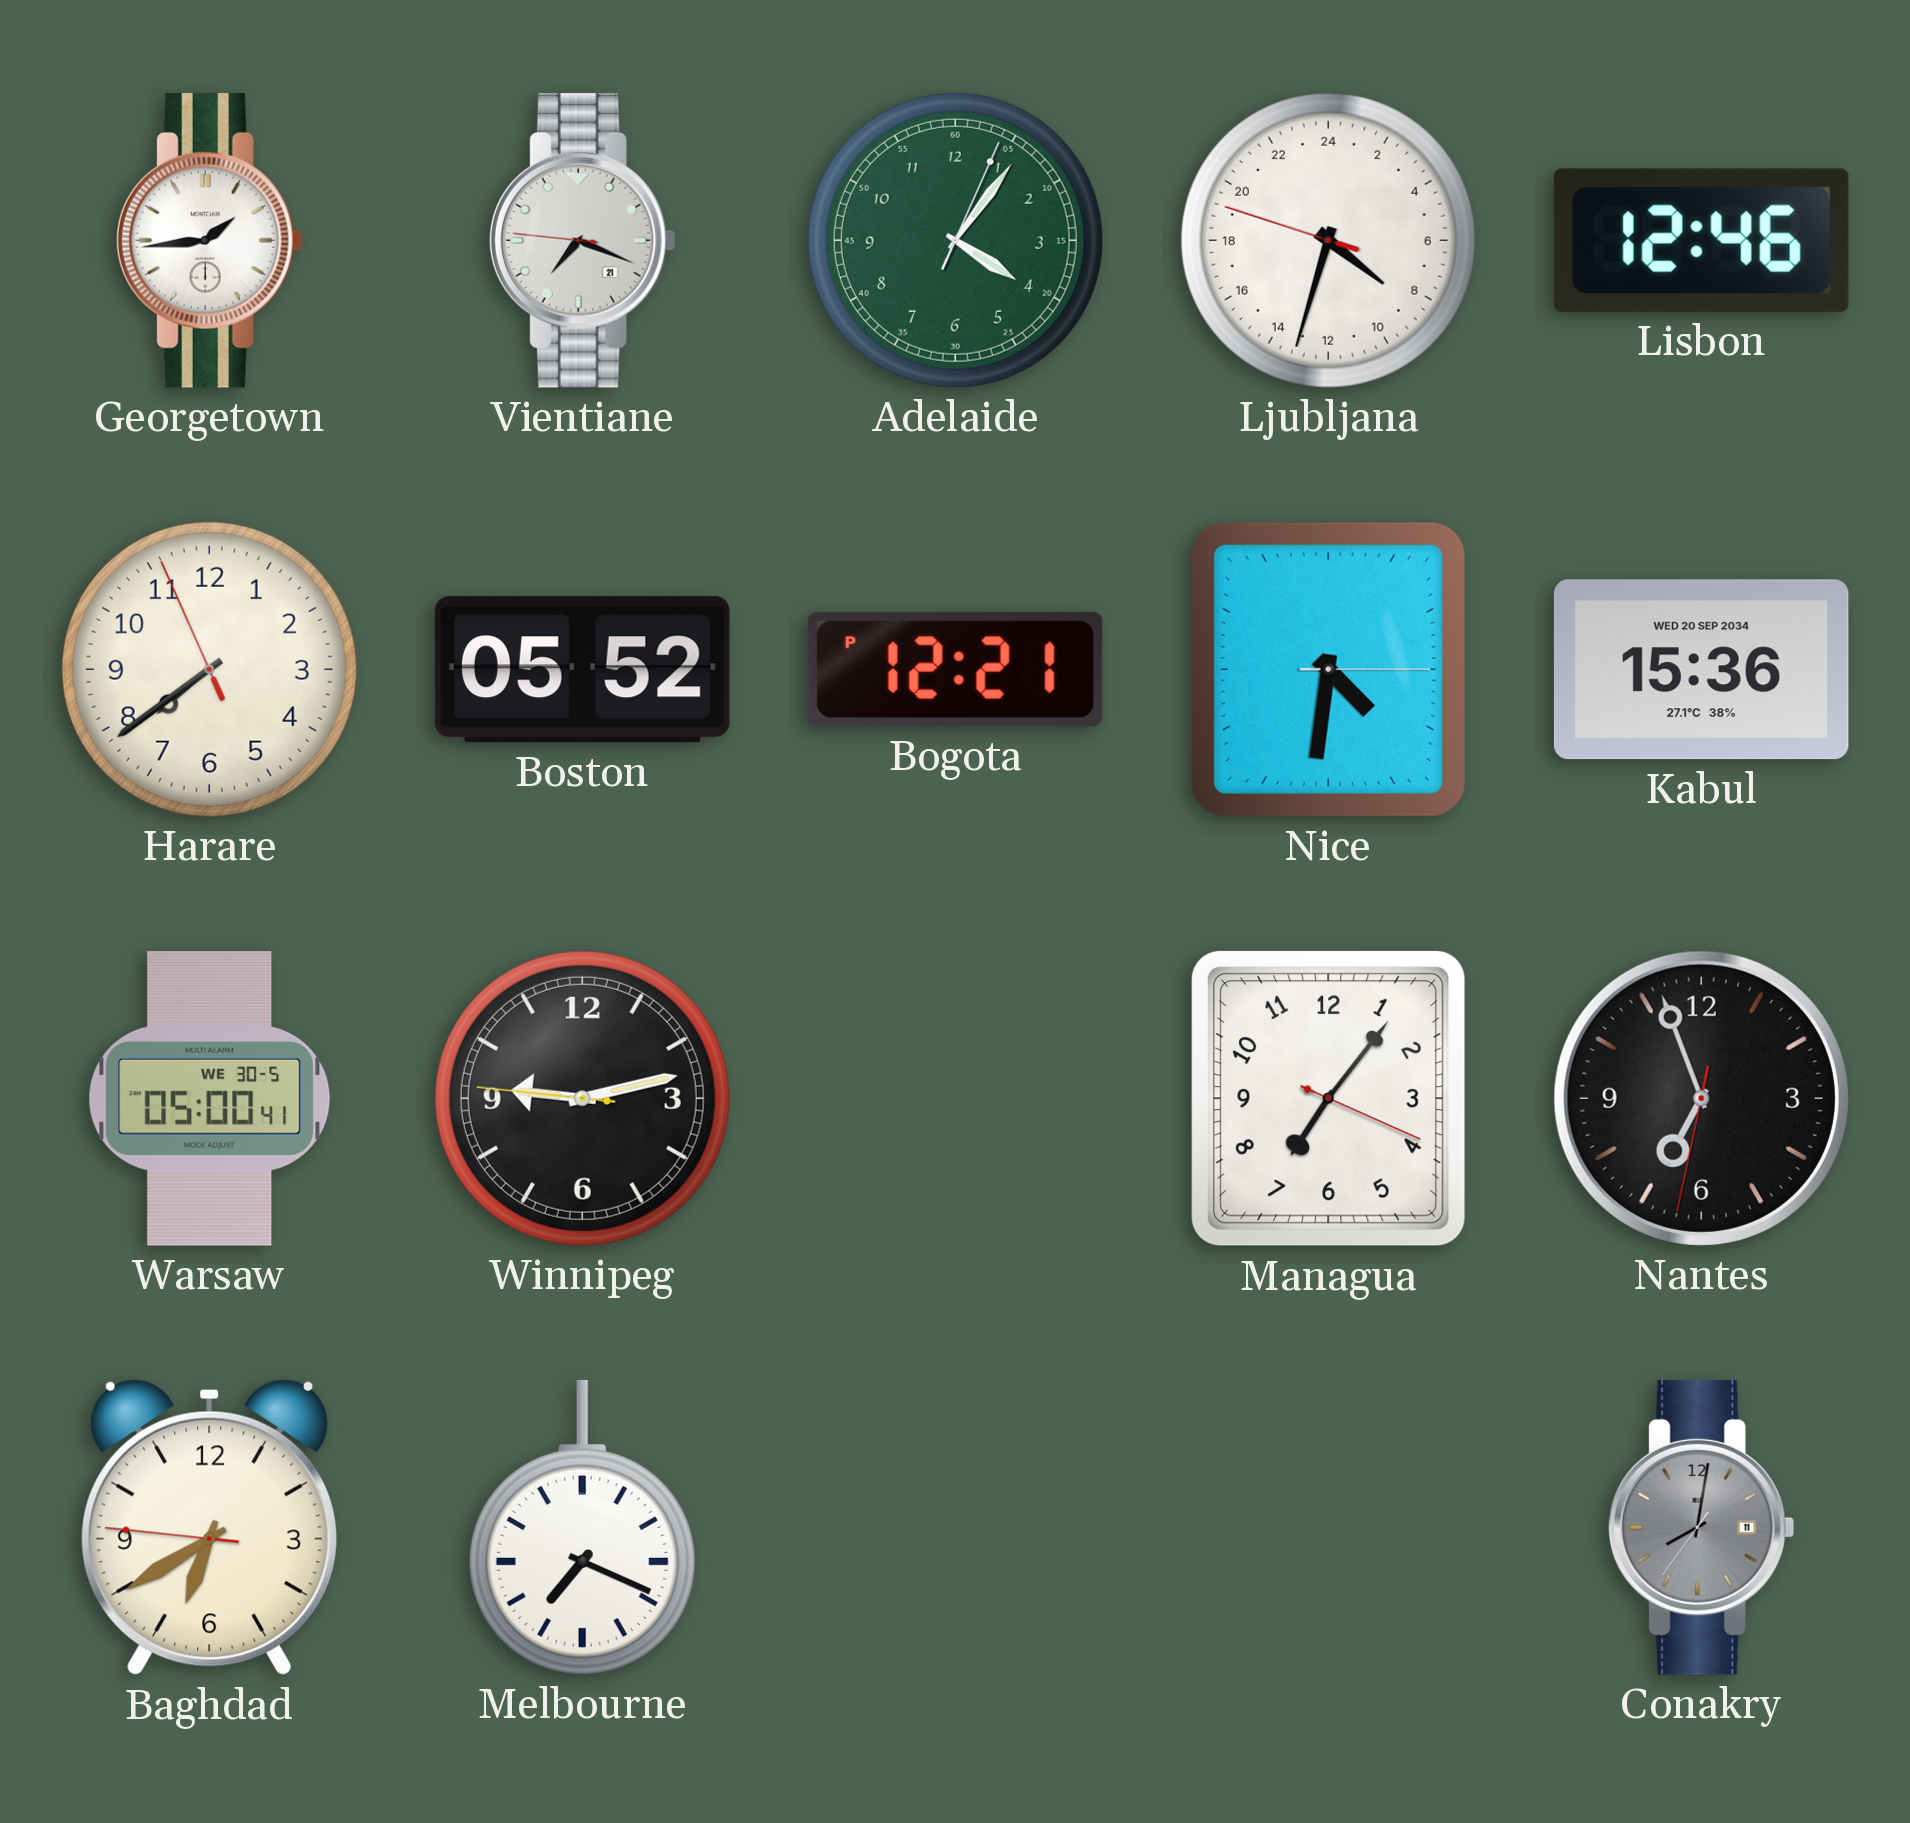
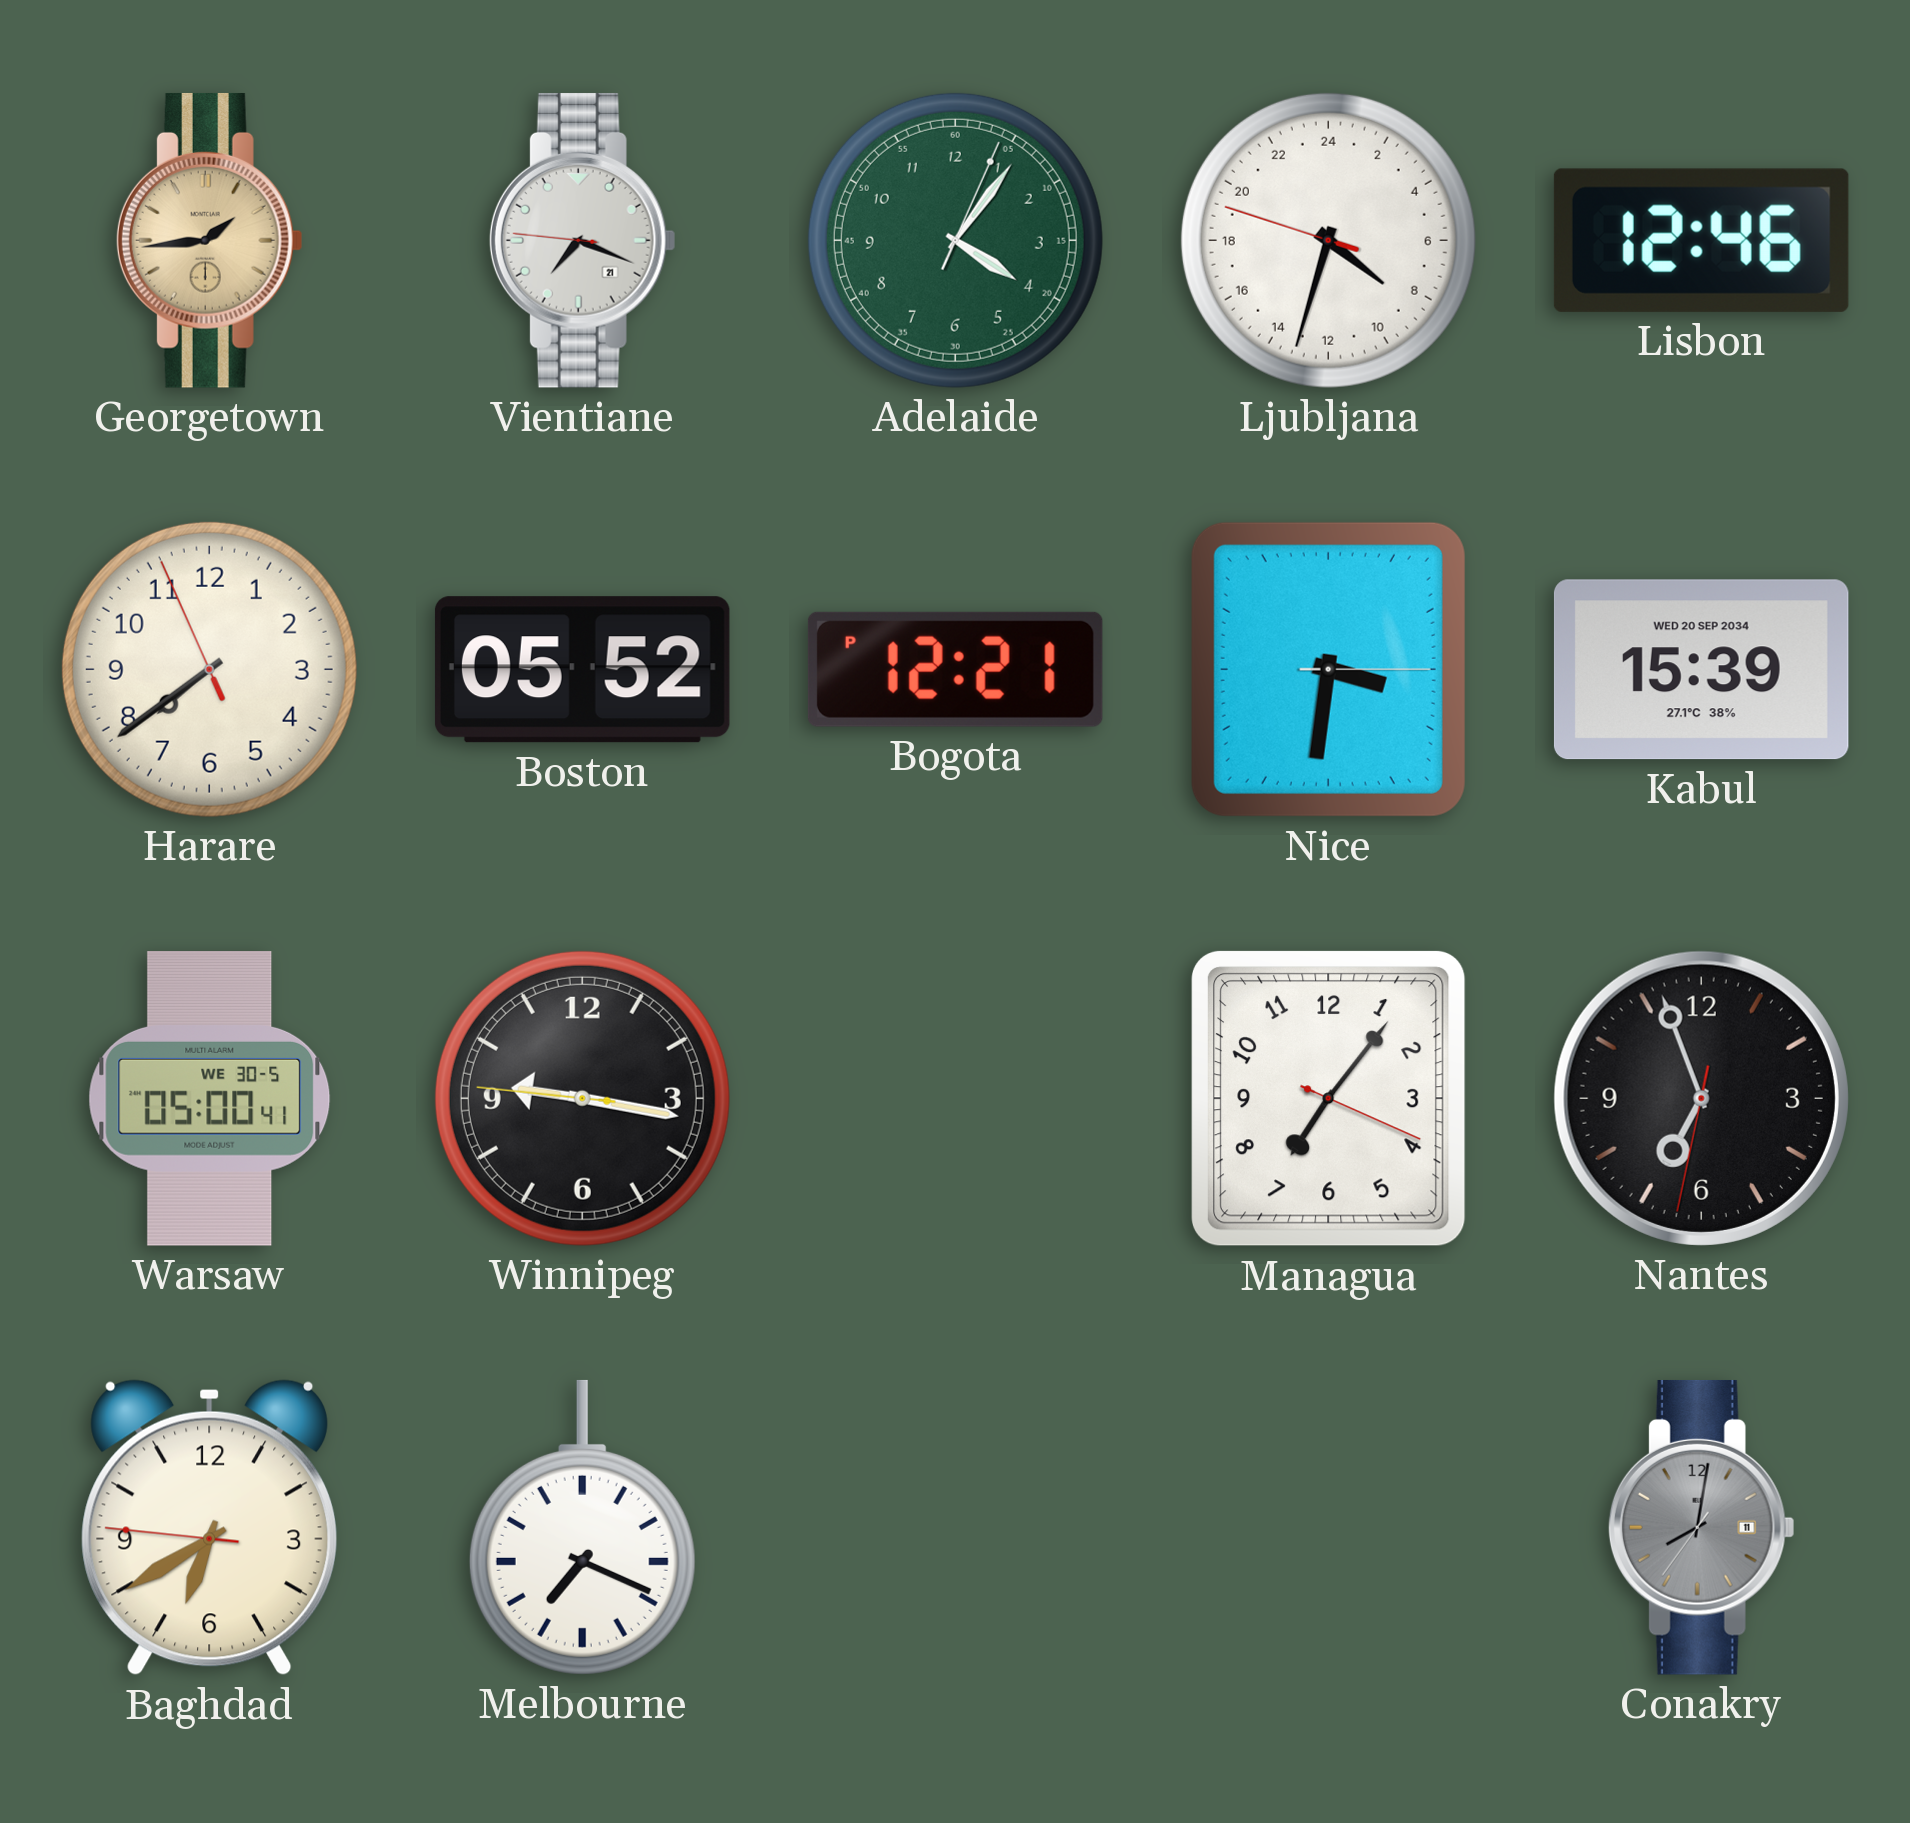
Georgetown dial: white -> champagne (209, 240)
Nice: 4:31 -> 3:31 (1328, 669)
Kabul: 15:36 -> 15:39 (1701, 670)
Winnipeg: 9:12 -> 9:16 (582, 1098)
